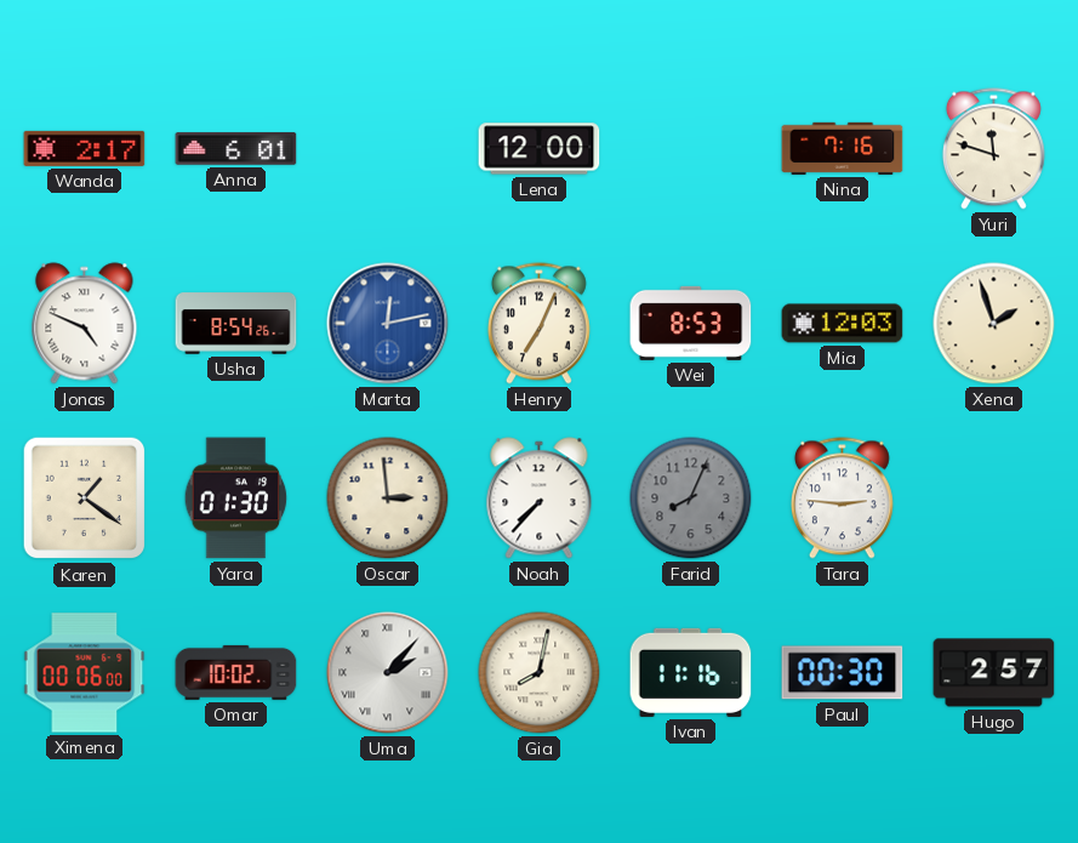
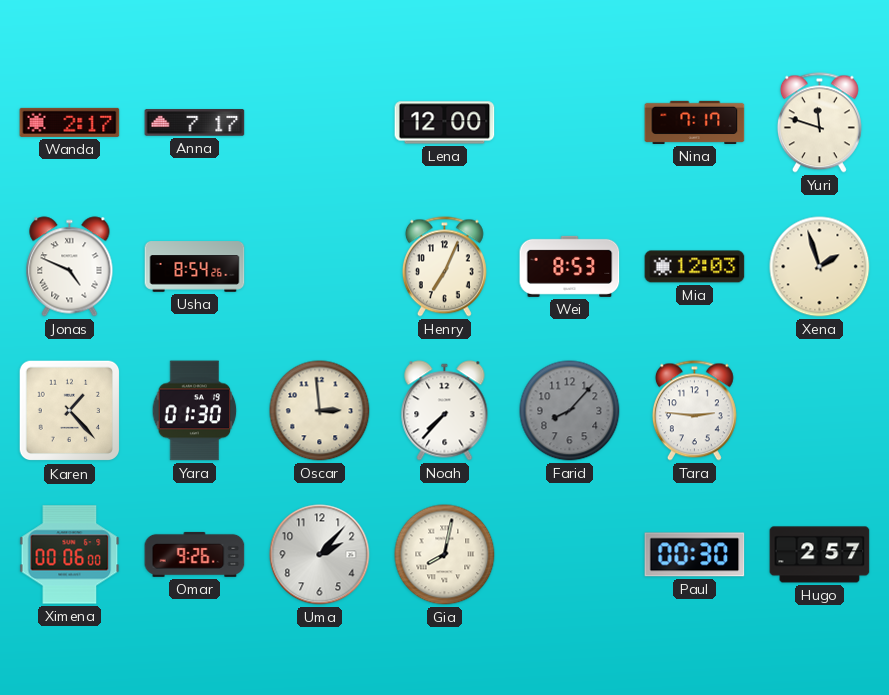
Anna: 6:01 -> 7:17 (195, 123)
Nina: 7:16 -> 7:17 (695, 122)
Marta: 12:13 -> none (388, 324)
Karen: 1:21 -> 1:23 (70, 411)
Farid: 8:04 -> 8:07 (570, 411)
Omar: 10:02 -> 9:26 (195, 554)
Uma numerals: Roman -> Arabic (320, 555)
Ivan: 11:16 -> none (691, 672)
